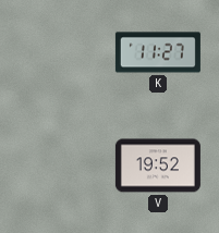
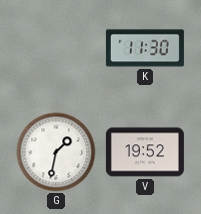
K: 11:27 -> 11:30 (145, 48)
G: none -> 1:32 (56, 152)
